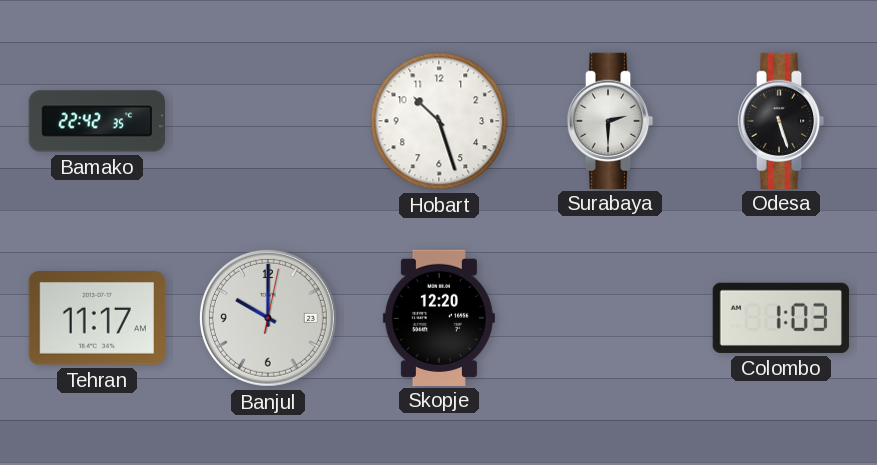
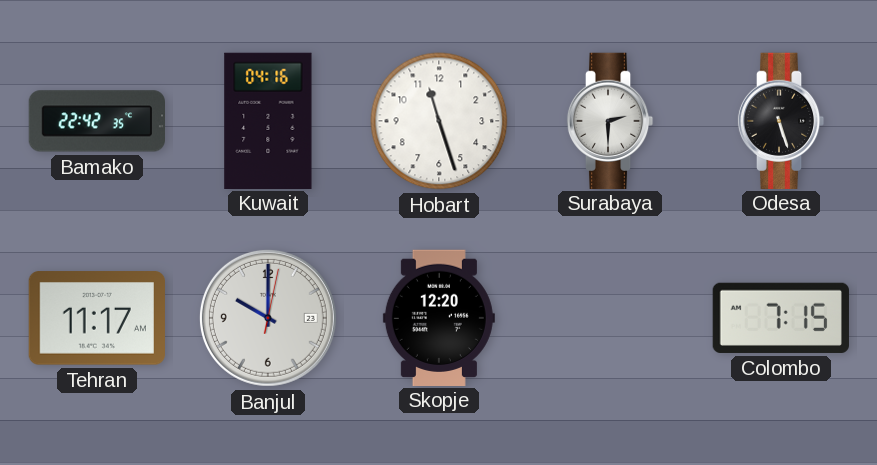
Kuwait: none -> 04:16 (268, 120)
Hobart: 10:27 -> 11:27 (439, 121)
Colombo: 1:03 -> 7:15 (781, 318)
